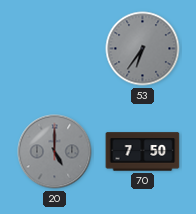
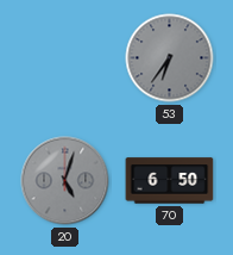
20: 5:00 -> 5:03 (65, 181)
70: 7:50 -> 6:50 (170, 181)
